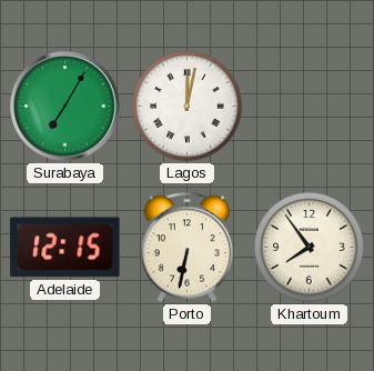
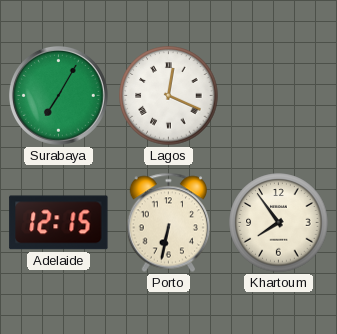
Lagos: 12:02 -> 12:19 (169, 96)
